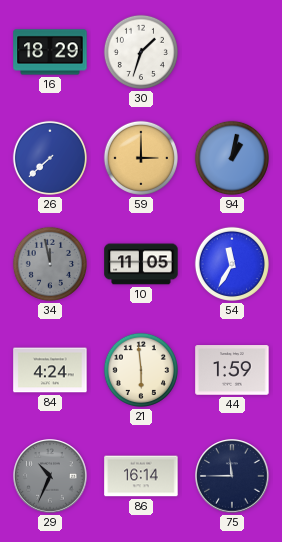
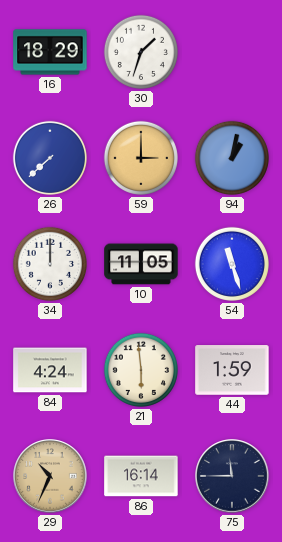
34: 11:58 -> 12:00 (50, 264)
34 dial: grey -> white (50, 264)
54: 11:35 -> 11:27 (232, 264)
29 dial: grey -> champagne (50, 476)
